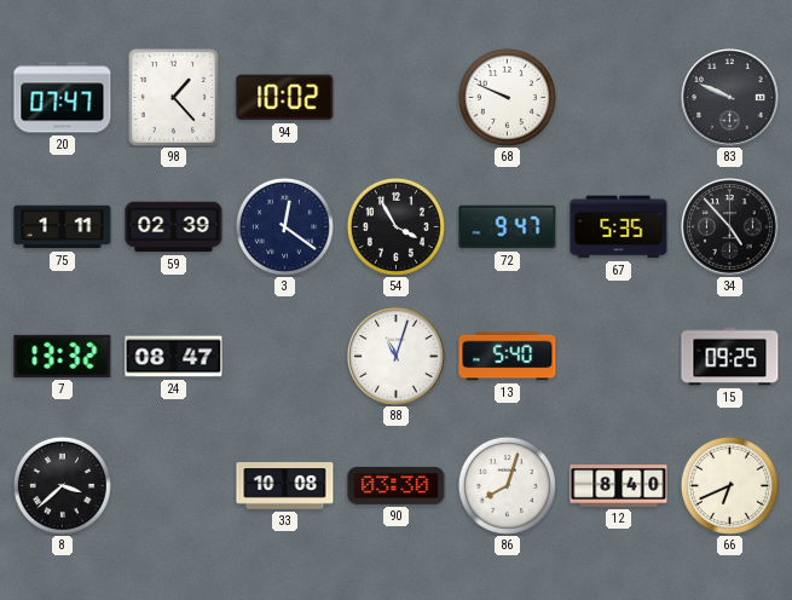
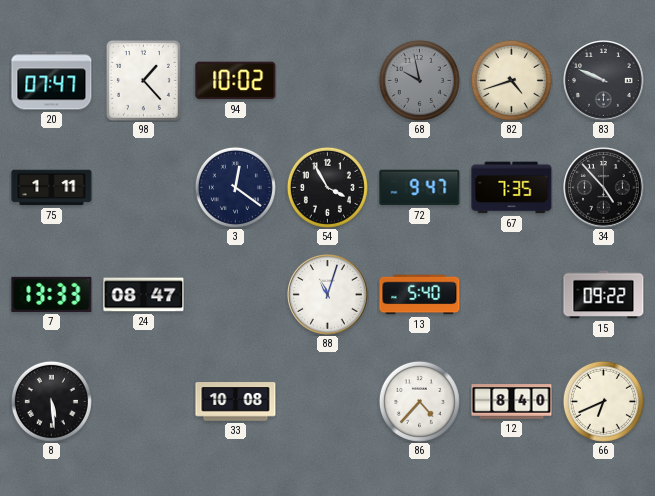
68: 9:49 -> 9:58 (419, 80)
68 dial: white -> grey (419, 80)
82: none -> 4:42 (511, 80)
59: 02:39 -> none (174, 227)
67: 5:35 -> 7:35 (512, 188)
7: 13:32 -> 13:33 (52, 294)
15: 09:25 -> 09:22 (604, 295)
8: 3:38 -> 5:29 (51, 401)
90: 03:30 -> none (397, 485)
86: 8:03 -> 4:37 (419, 401)
